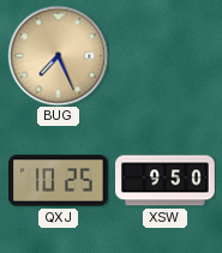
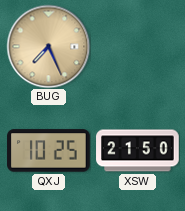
XSW: 9:50 -> 21:50 (138, 151)
